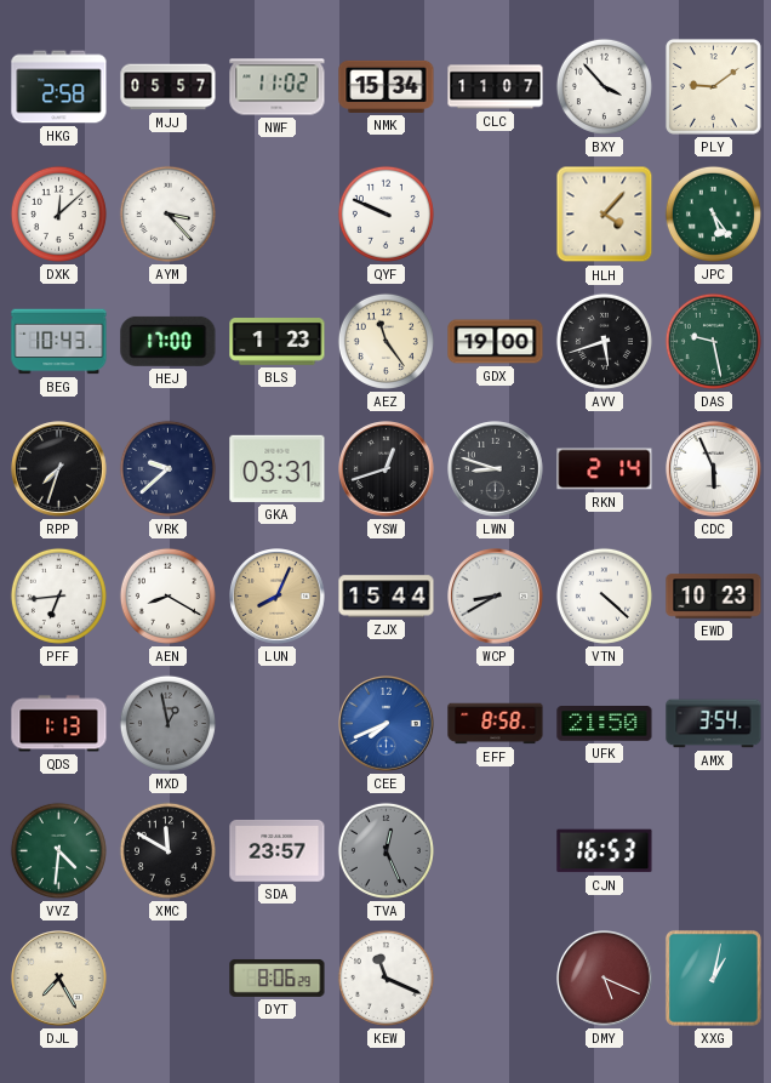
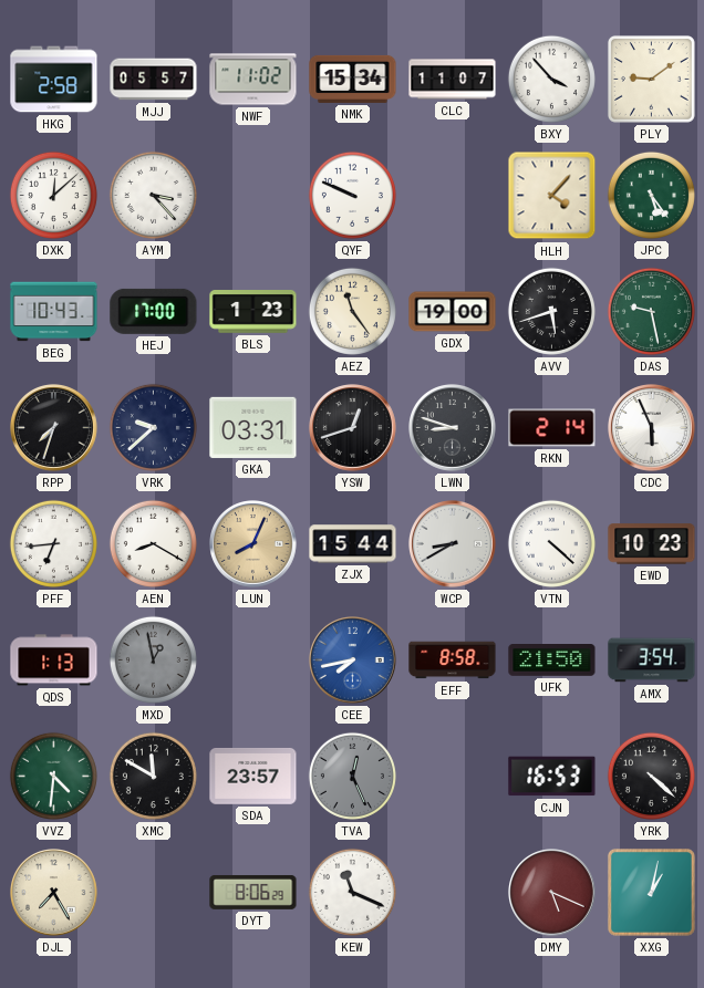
CEE: 7:41 -> 7:43 (353, 661)
YRK: none -> 4:22 (651, 776)
